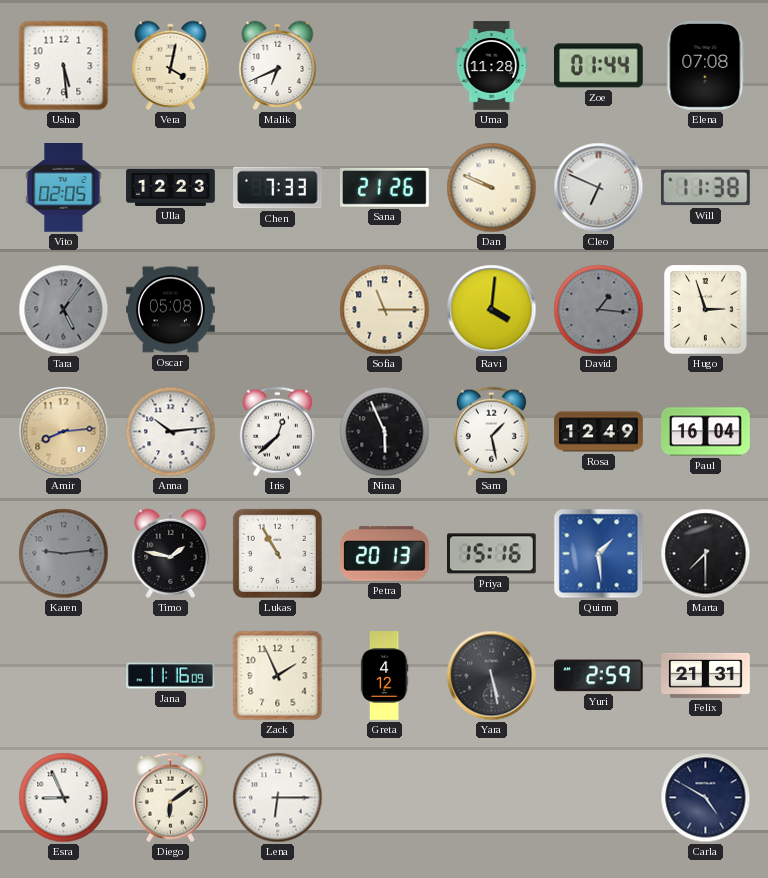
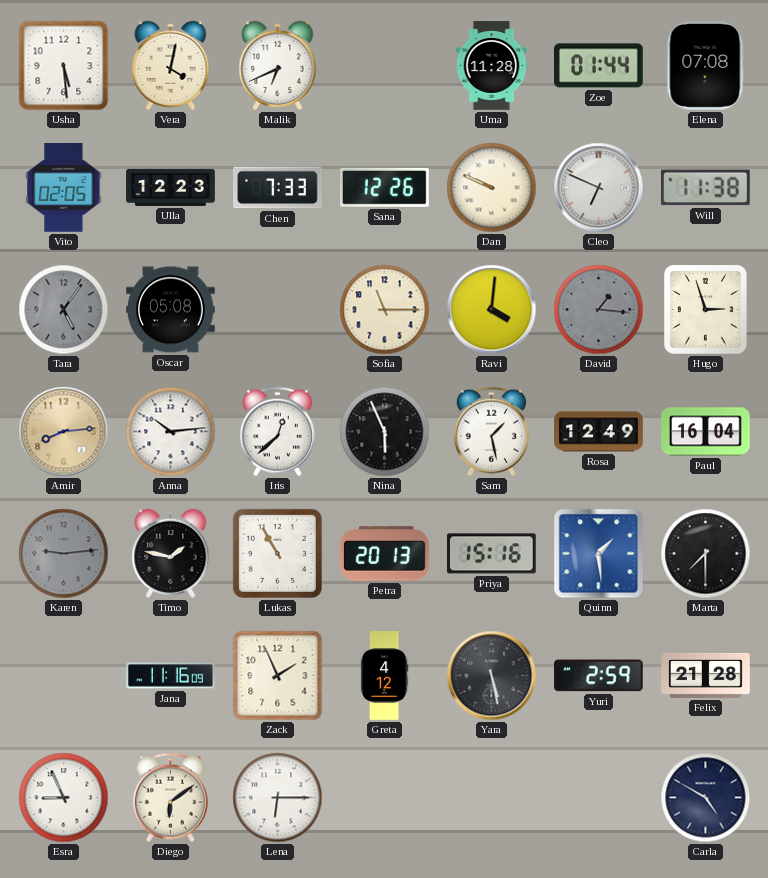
Sana: 21:26 -> 12:26 (385, 188)
Felix: 21:31 -> 21:28 (706, 675)
